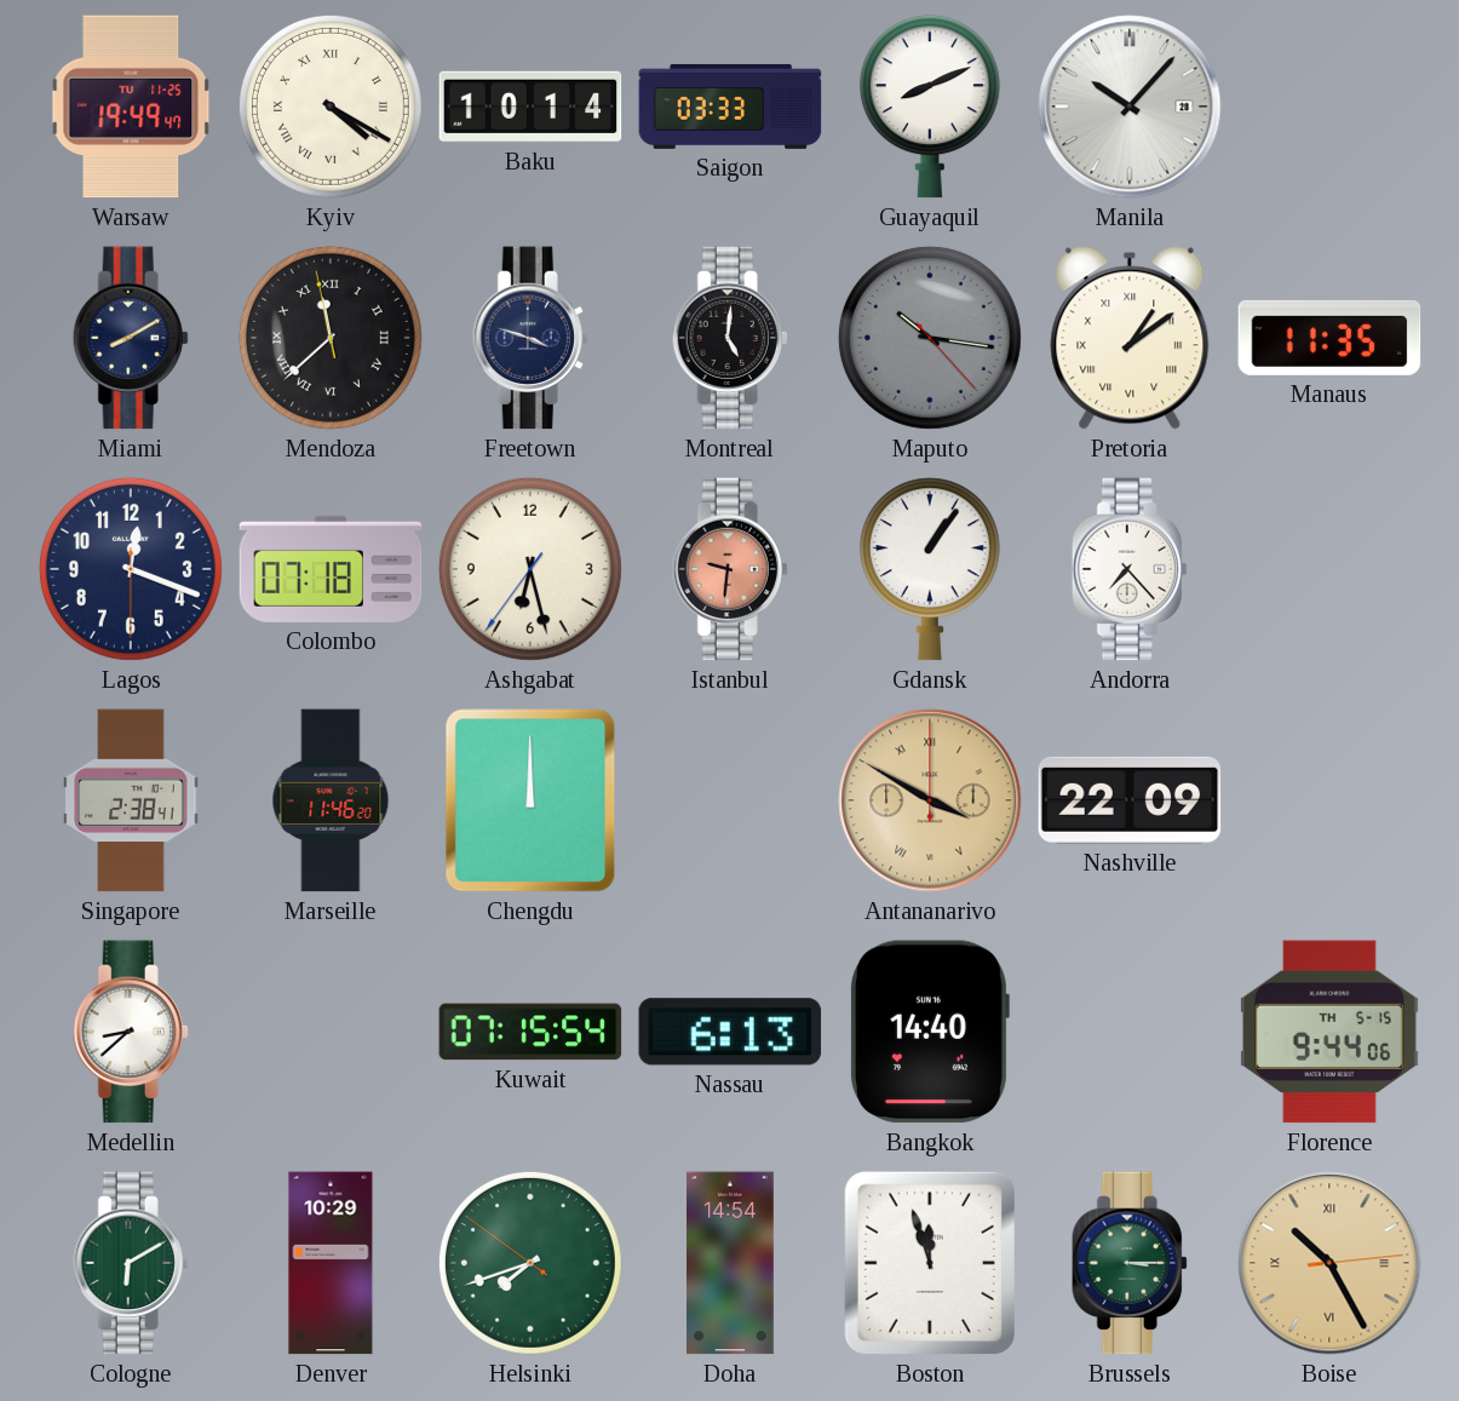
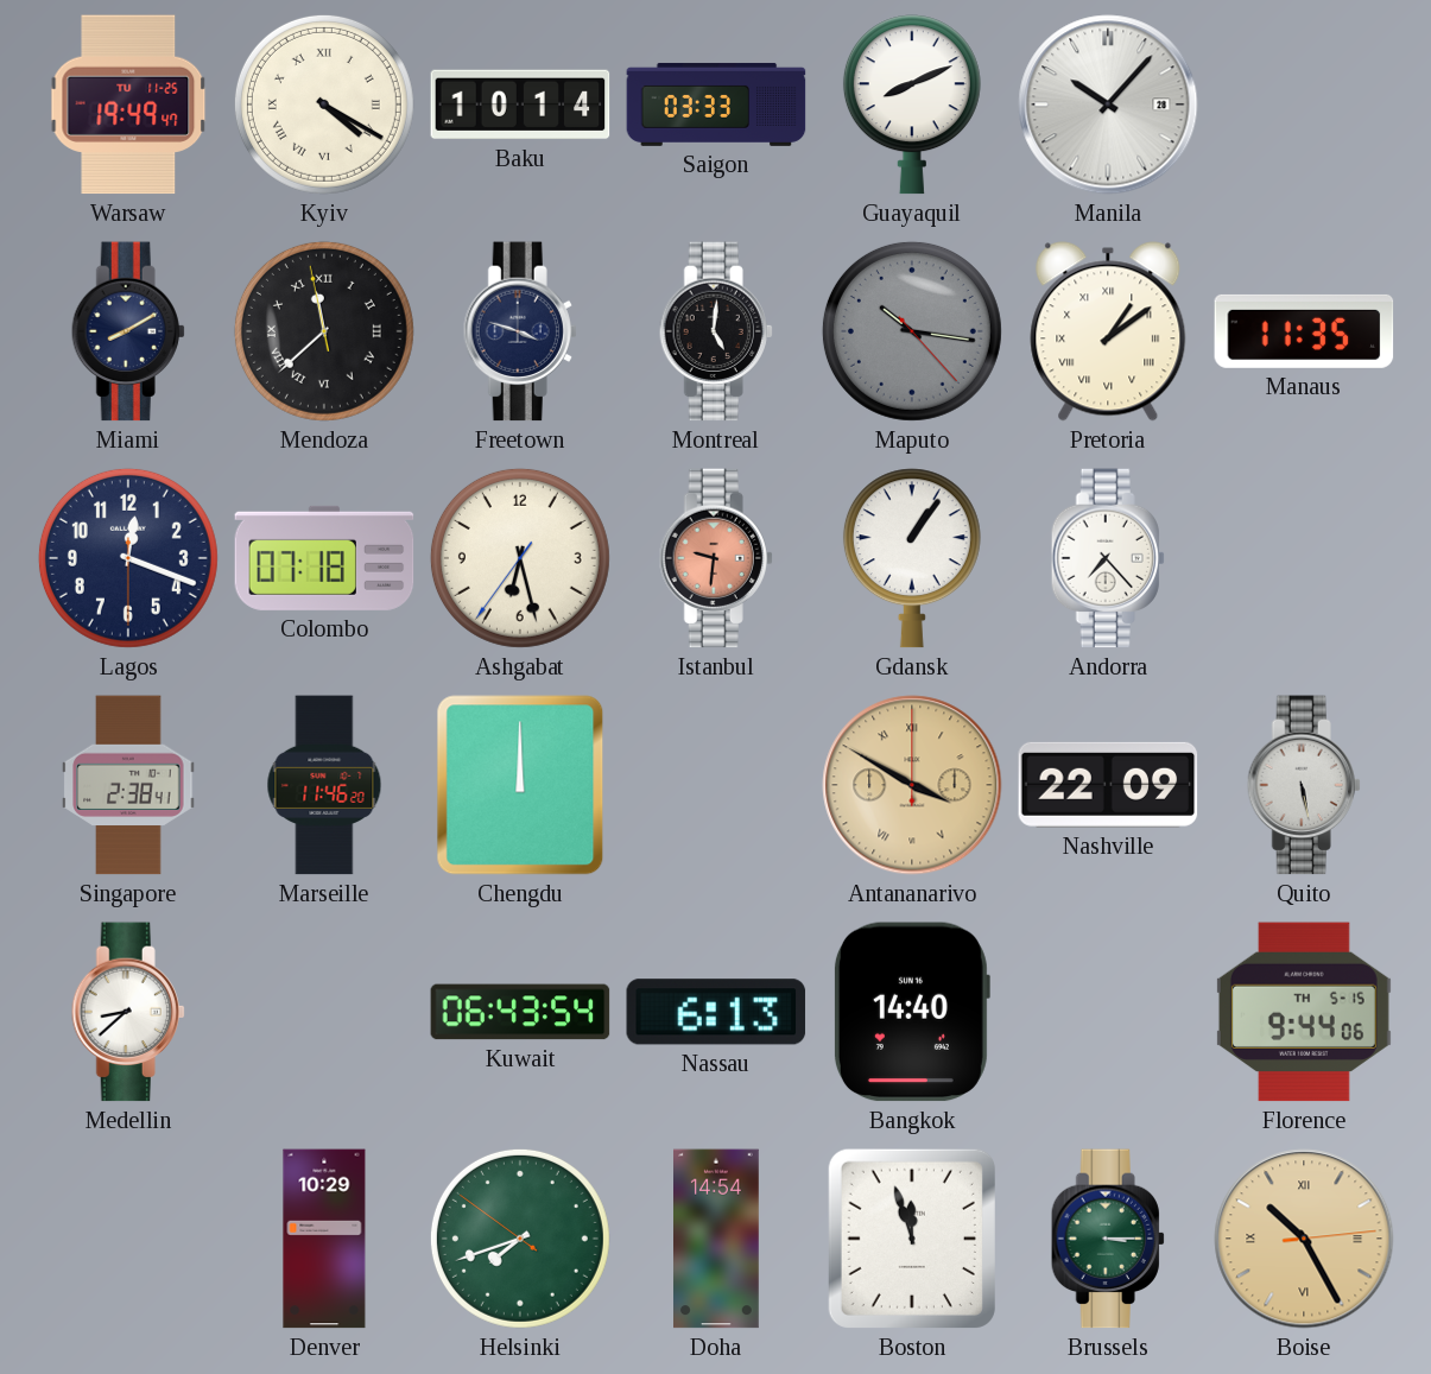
Quito: none -> 5:28 (1304, 785)
Kuwait: 07:15 -> 06:43 (520, 1012)
Cologne: 6:10 -> none (131, 1263)
